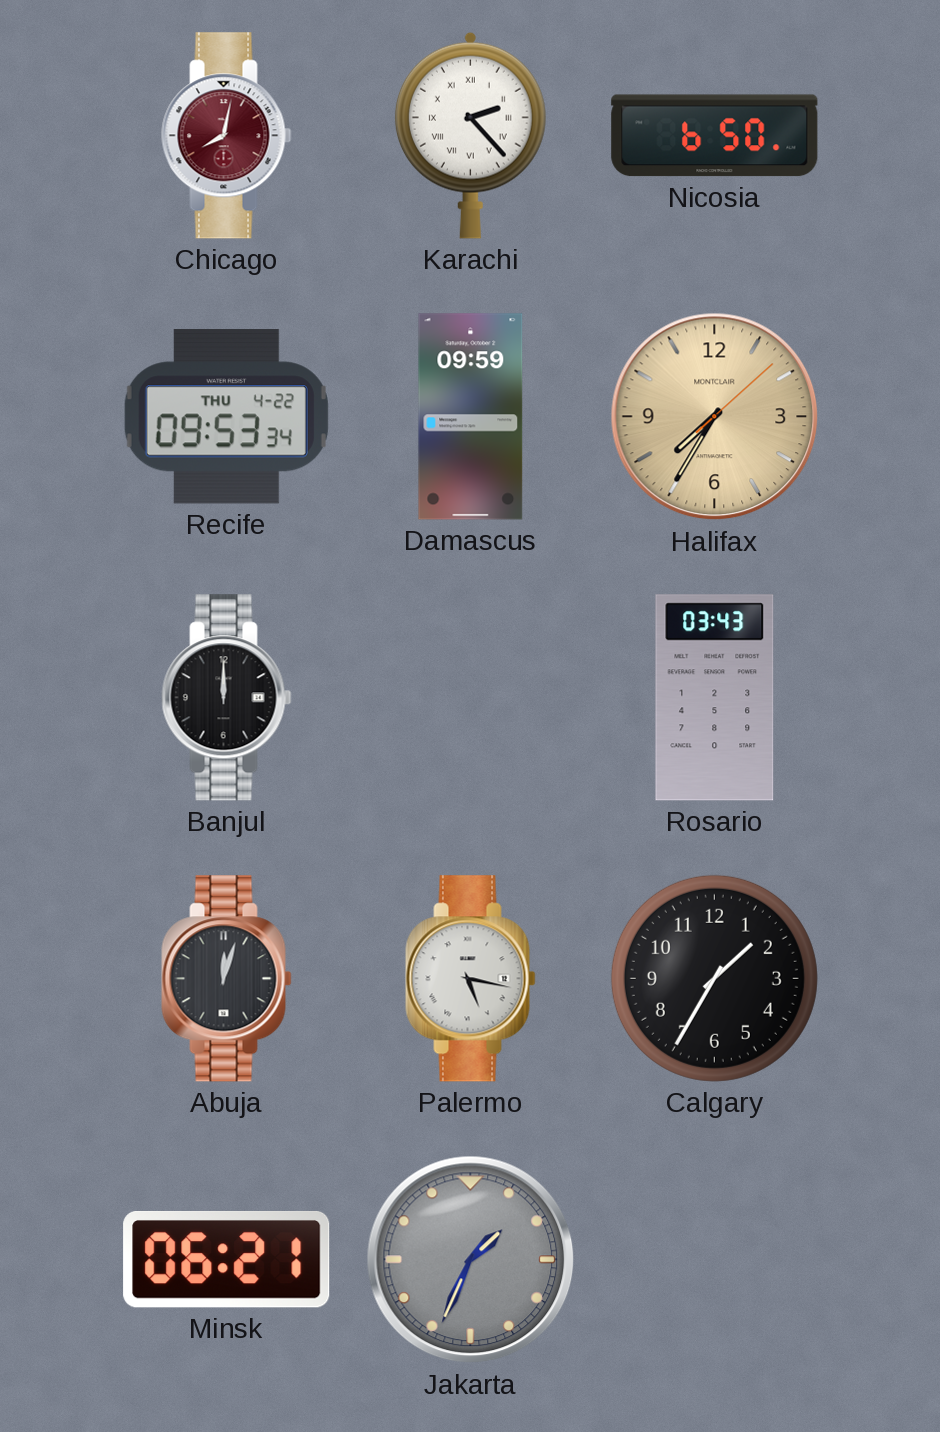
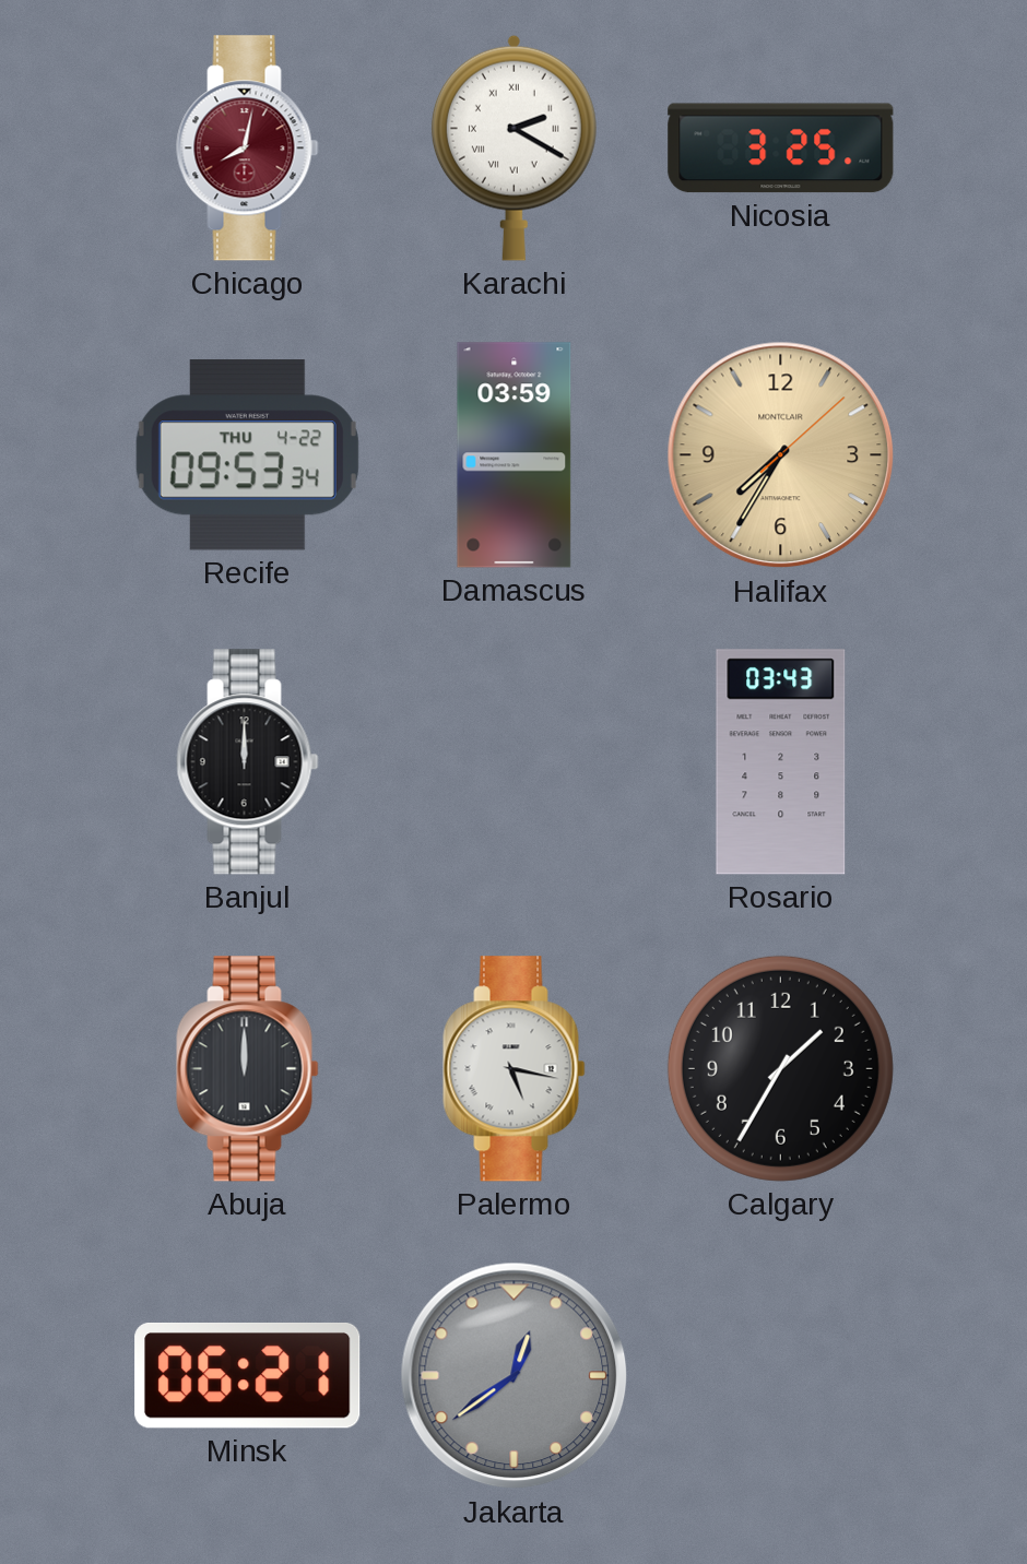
Karachi: 2:23 -> 2:20 (513, 147)
Nicosia: 6:50 -> 3:25 (781, 149)
Damascus: 09:59 -> 03:59 (515, 455)
Abuja: 12:03 -> 12:00 (248, 1069)
Jakarta: 1:34 -> 12:39 (515, 1376)
